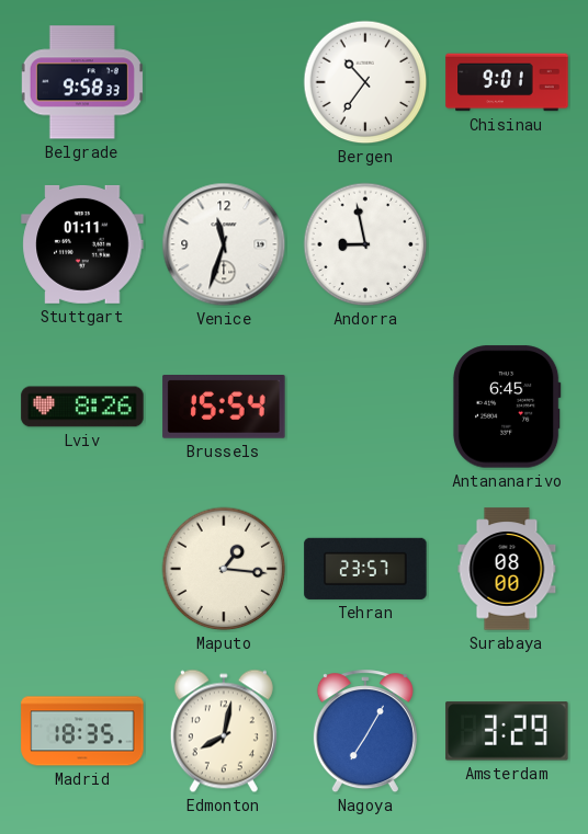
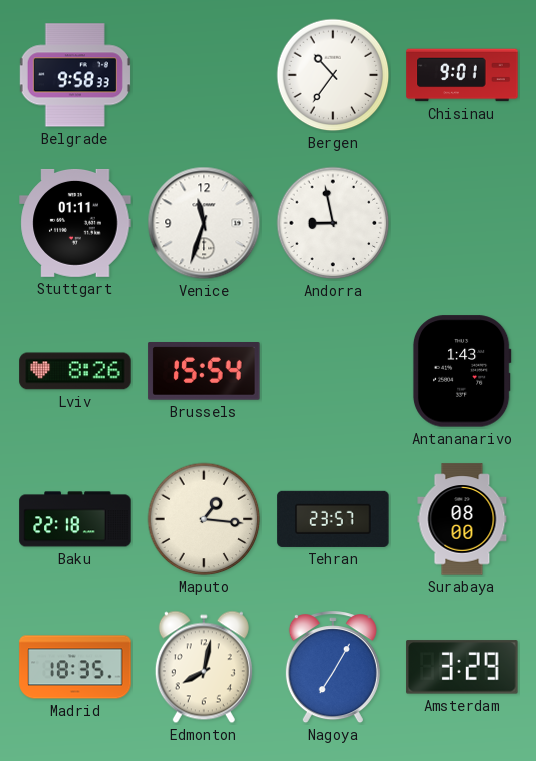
Antananarivo: 6:45 -> 1:43 (462, 371)
Baku: none -> 22:18 (75, 519)
